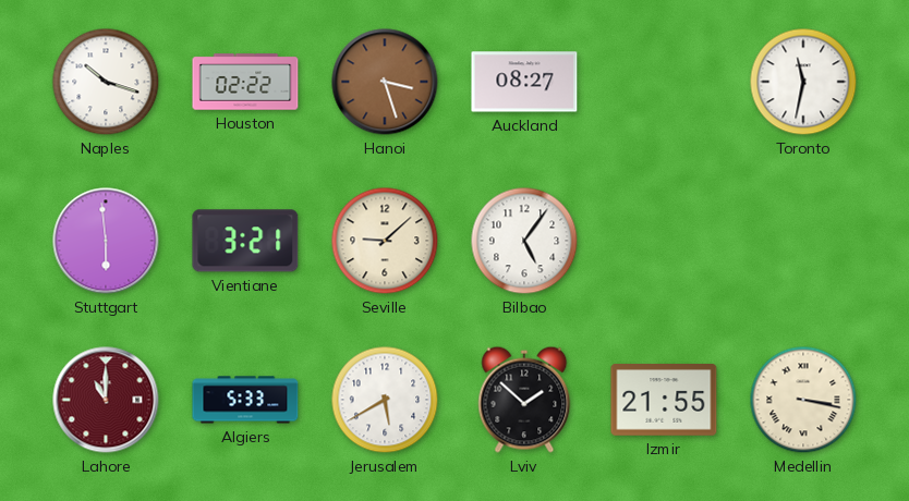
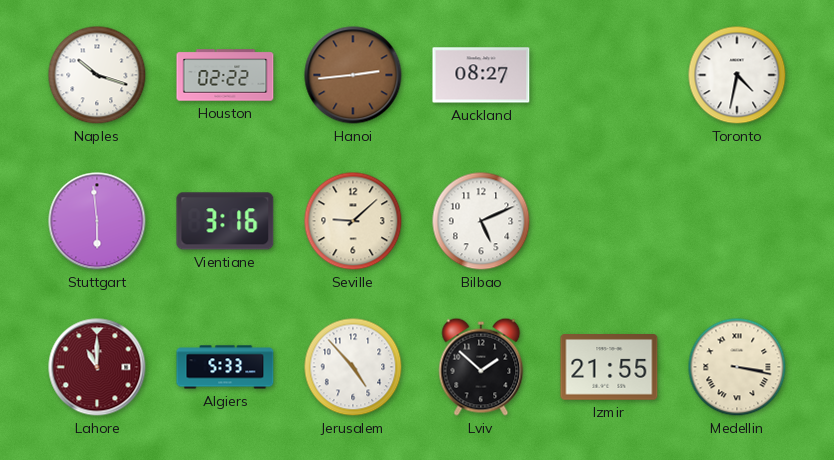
Hanoi: 3:27 -> 2:44 (353, 75)
Toronto: 11:32 -> 4:32 (737, 75)
Vientiane: 3:21 -> 3:16 (225, 221)
Bilbao: 5:06 -> 5:11 (481, 221)
Jerusalem: 5:40 -> 4:53 (353, 367)
